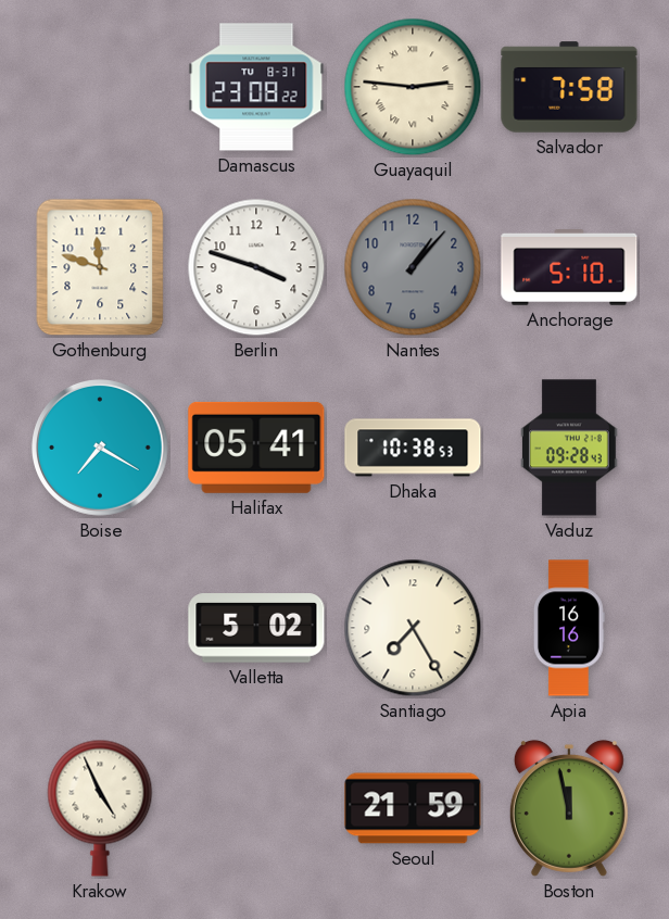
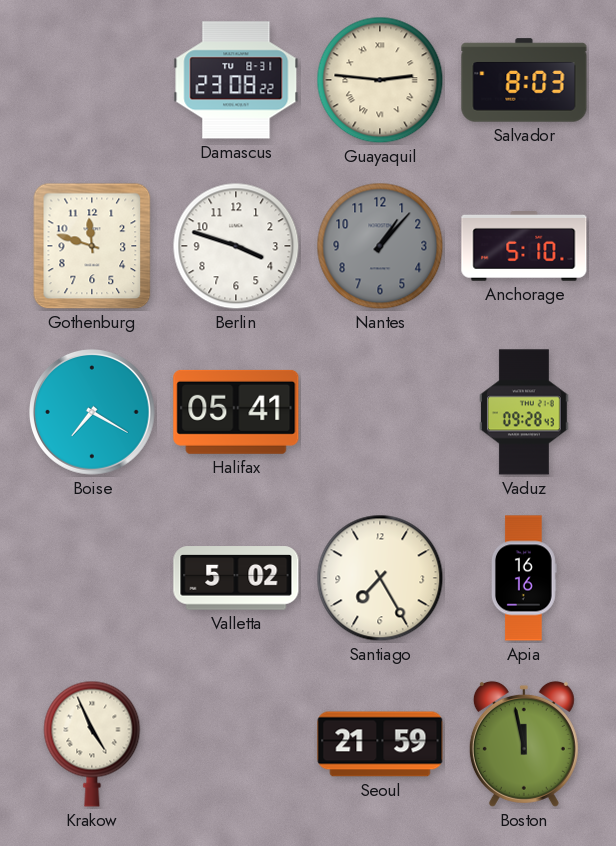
Salvador: 7:58 -> 8:03 (524, 80)
Dhaka: 10:38 -> none (413, 448)
